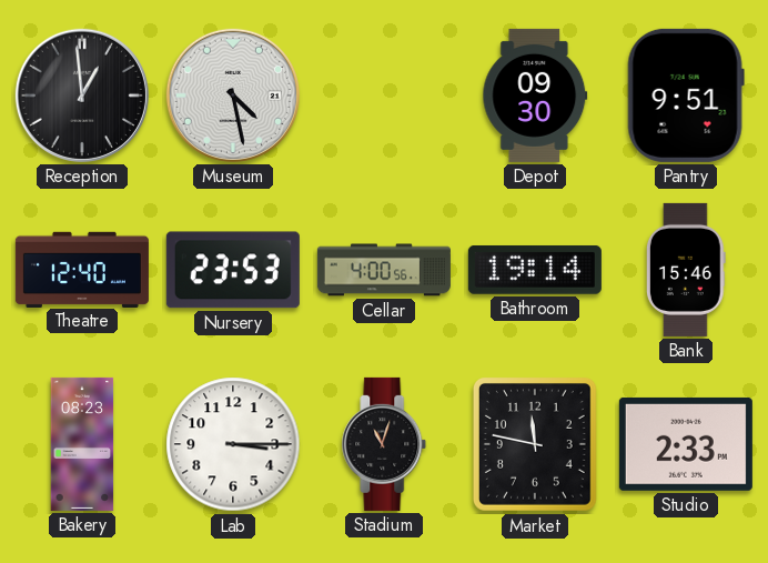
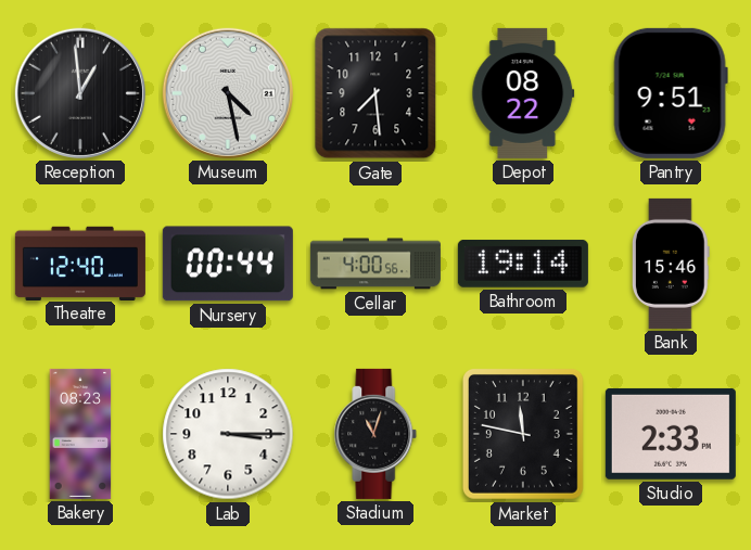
Gate: none -> 7:29 (375, 93)
Depot: 09:30 -> 08:22 (523, 93)
Nursery: 23:53 -> 00:44 (228, 264)
